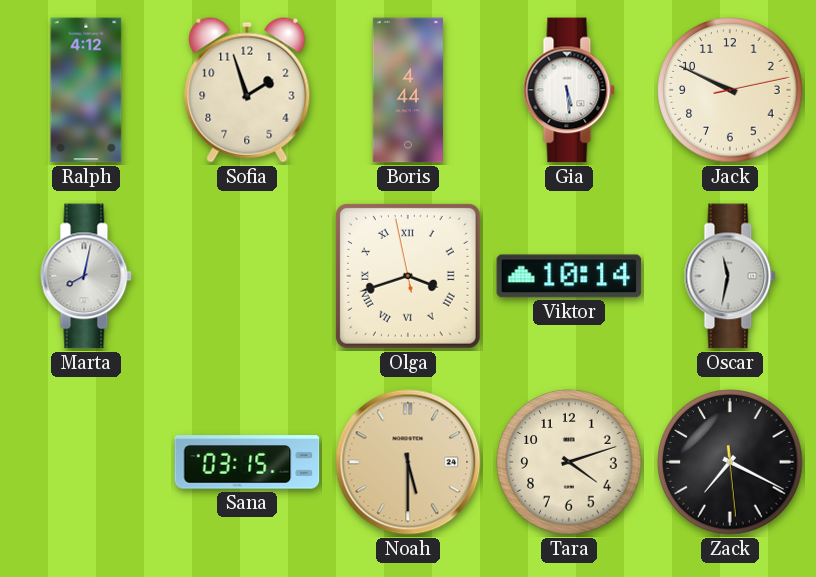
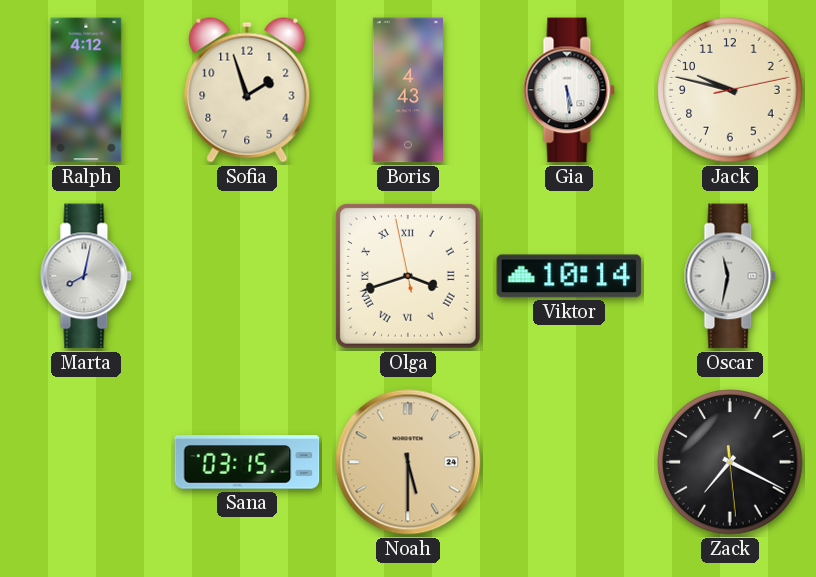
Boris: 4:44 -> 4:43 (408, 90)
Jack: 9:49 -> 9:47 (730, 90)
Tara: 4:12 -> none (569, 462)
